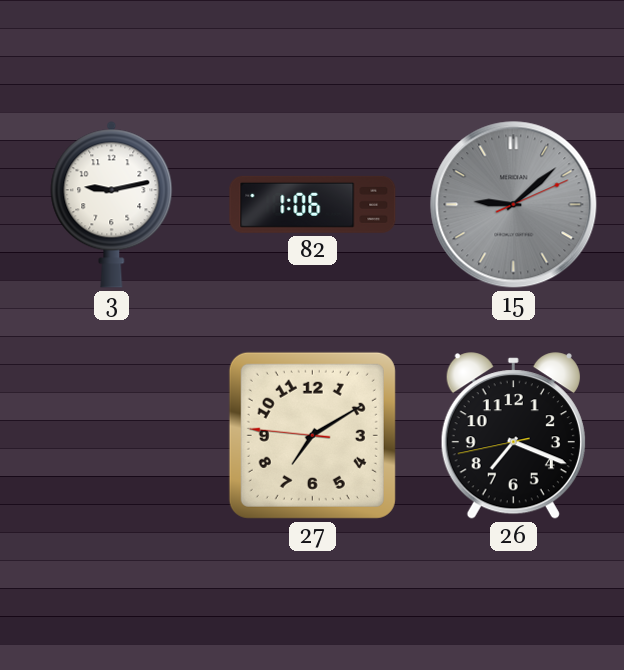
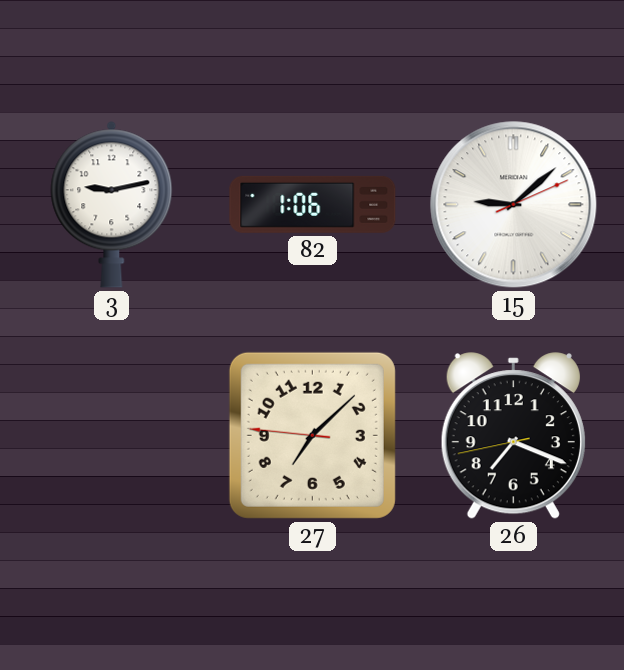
15 dial: grey -> white (514, 205)
27: 7:09 -> 7:07 (312, 435)
